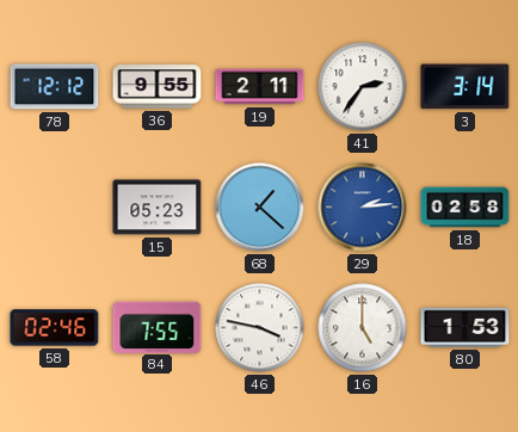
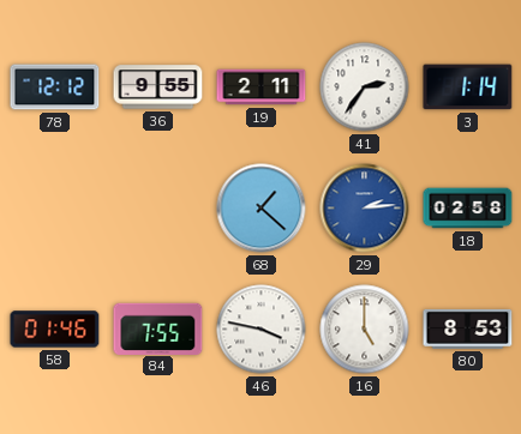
3: 3:14 -> 1:14 (468, 88)
15: 05:23 -> none (158, 208)
58: 02:46 -> 01:46 (55, 330)
80: 1:53 -> 8:53 (468, 328)
